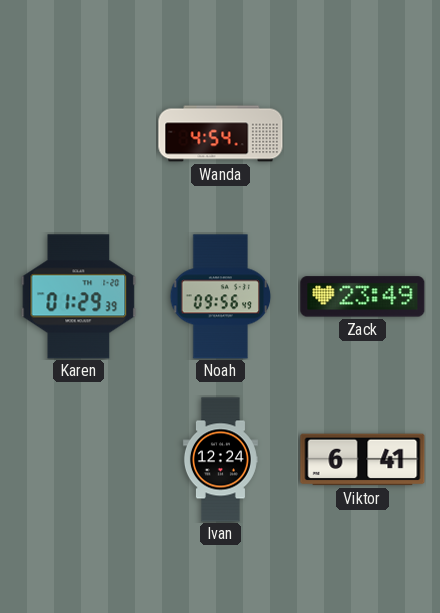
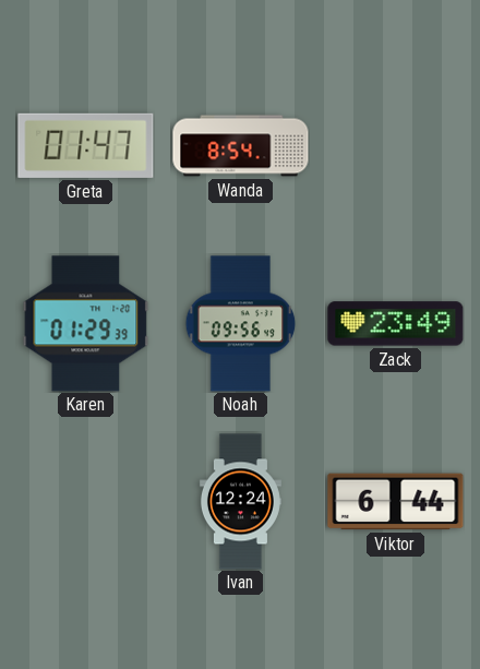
Greta: none -> 01:47 (86, 145)
Wanda: 4:54 -> 8:54 (241, 146)
Viktor: 6:41 -> 6:44 (396, 502)
